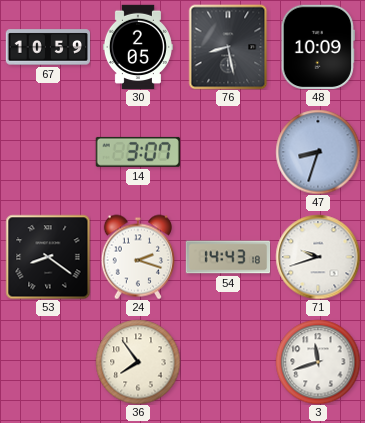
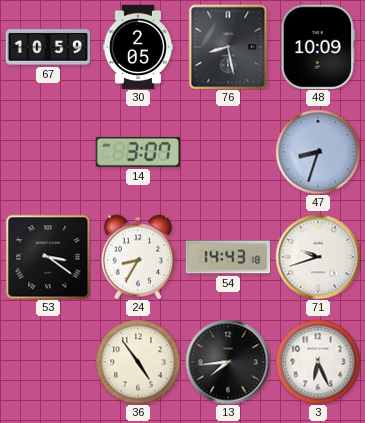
53: 8:21 -> 3:21 (48, 257)
24: 2:18 -> 8:35 (138, 257)
36: 7:54 -> 4:54 (138, 362)
13: none -> 7:44 (228, 362)
3: 11:42 -> 6:26 (318, 362)
